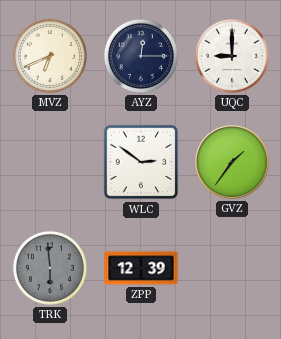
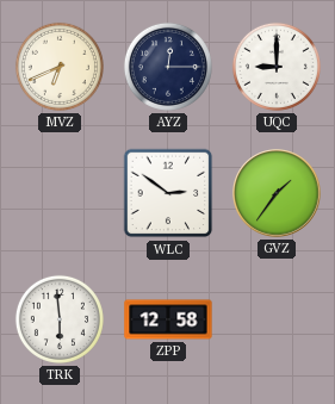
TRK dial: grey -> white (60, 319)
ZPP: 12:39 -> 12:58 (168, 319)
